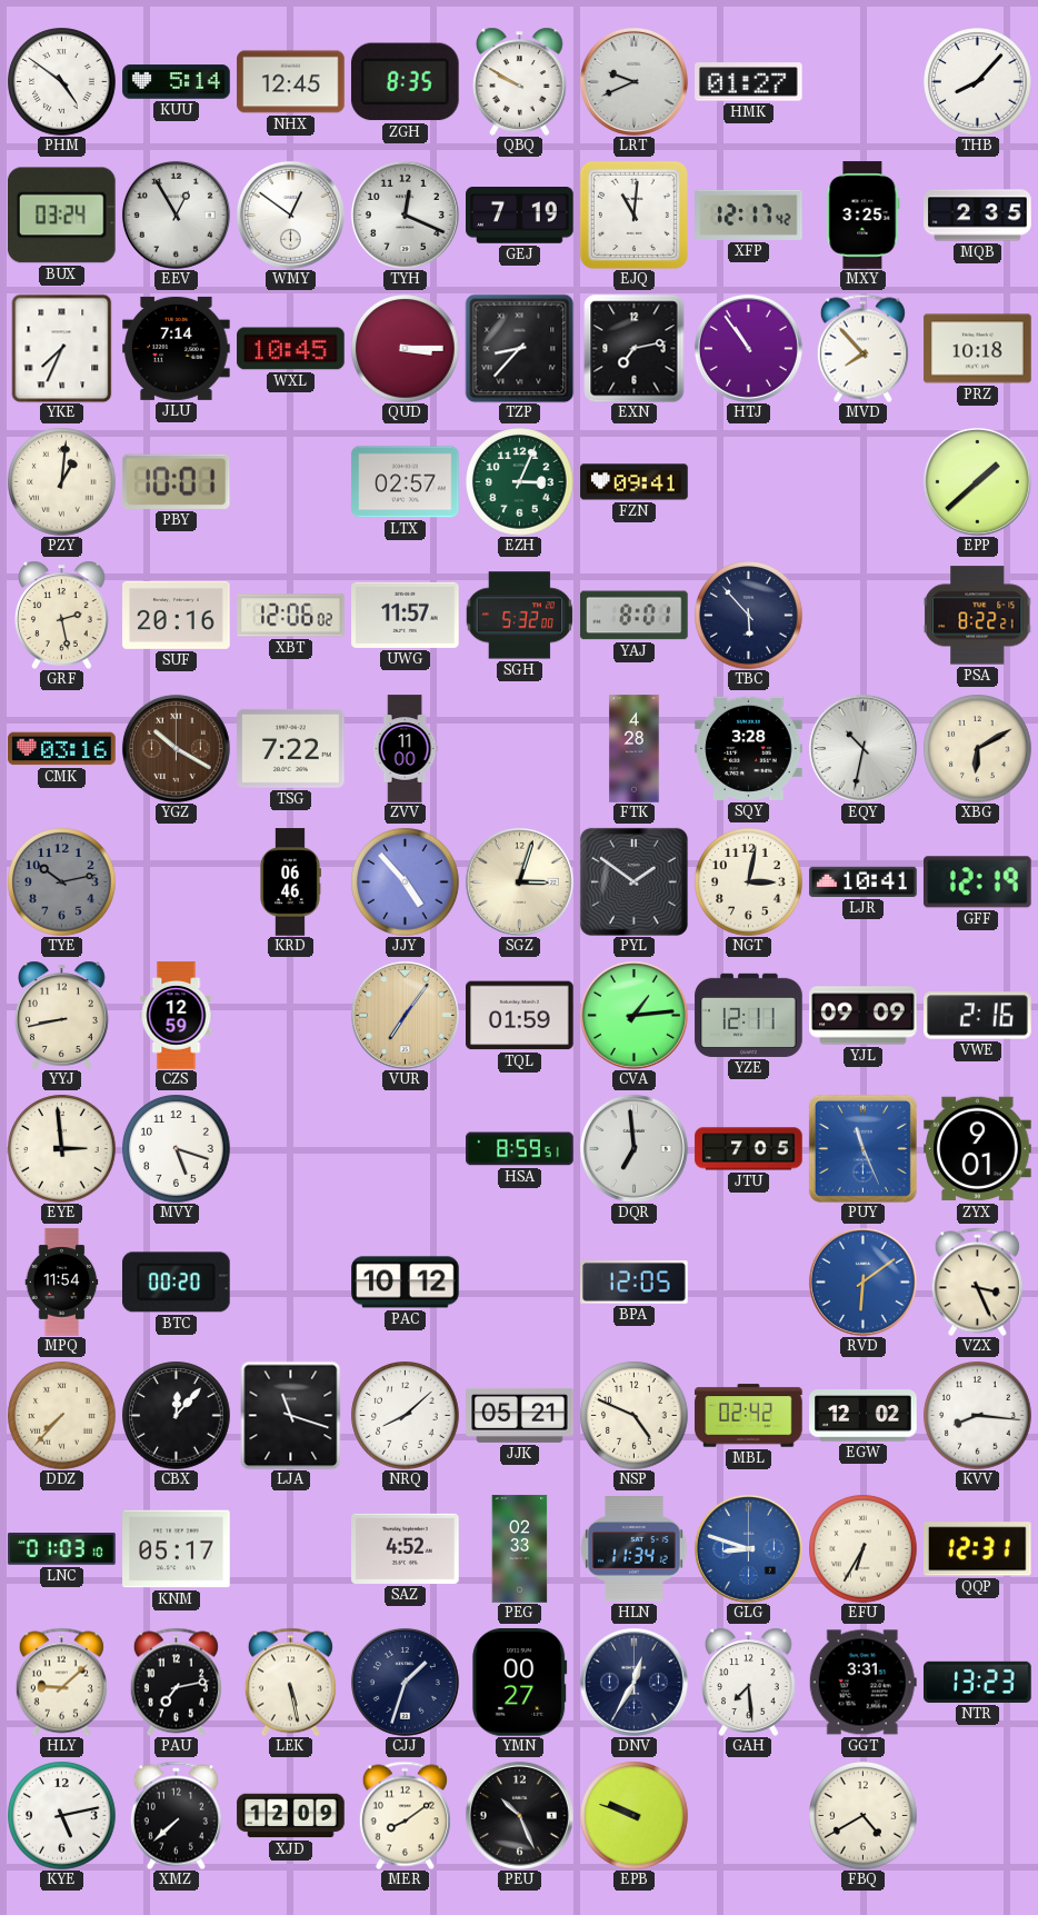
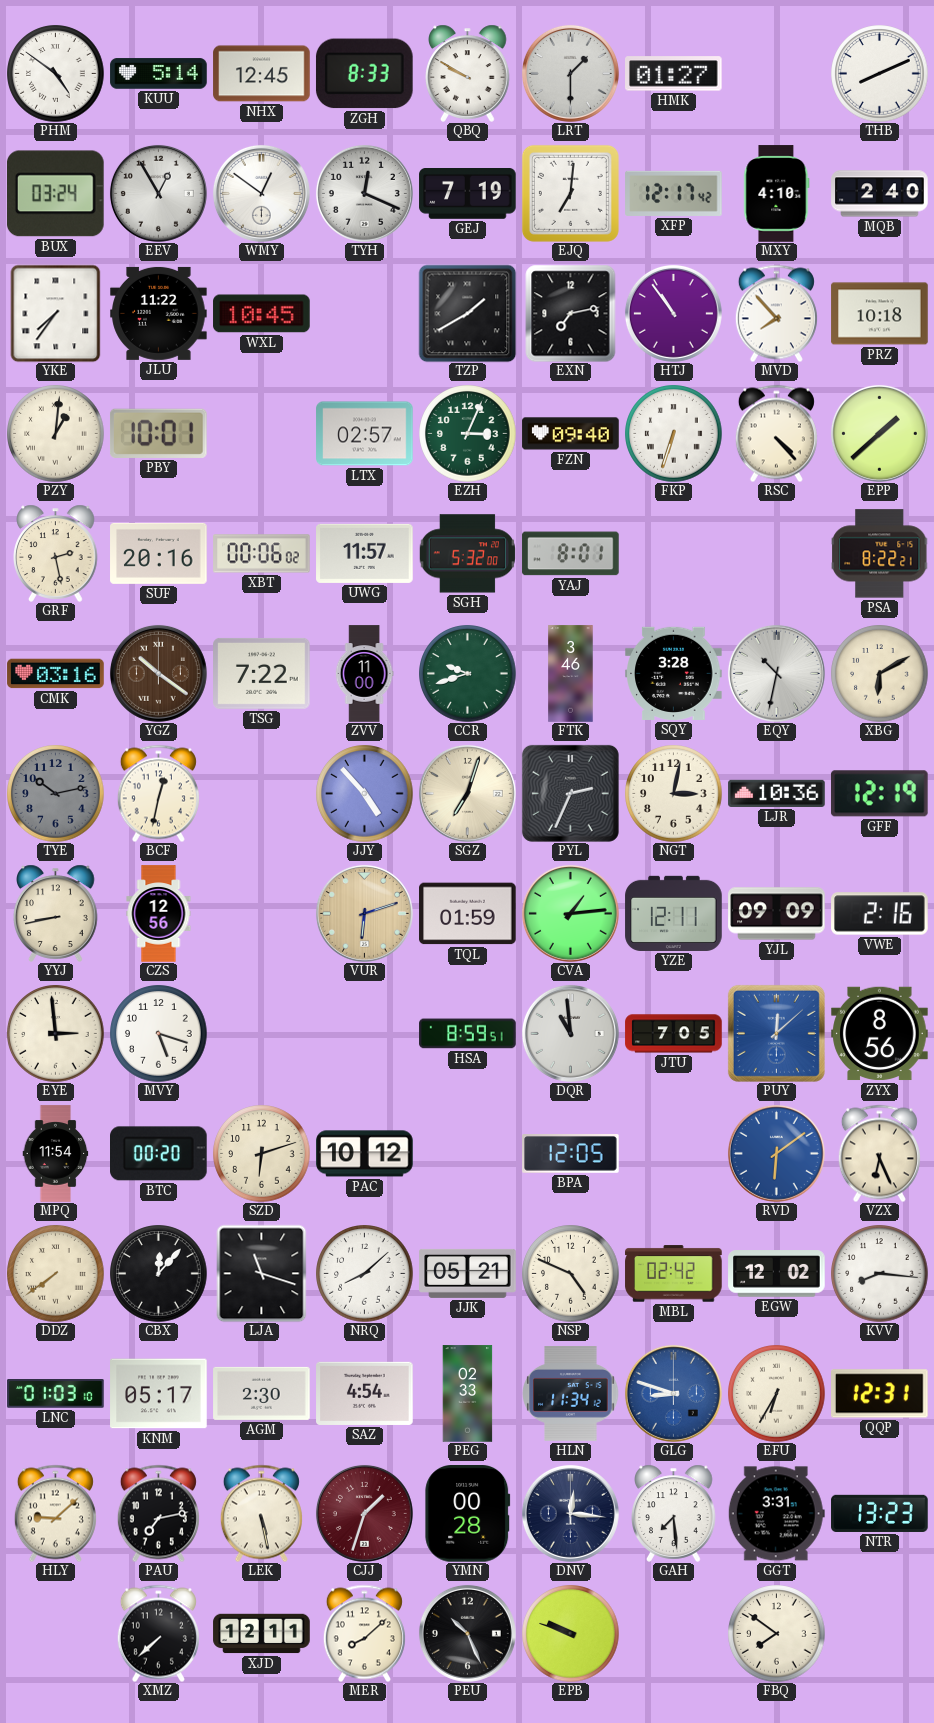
ZGH: 8:35 -> 8:33 (364, 74)
LRT: 9:41 -> 1:30 (570, 73)
THB: 8:07 -> 8:11 (880, 74)
EJQ: 11:01 -> 7:01 (570, 193)
MXY: 3:25 -> 4:10 (777, 194)
MQB: 2:35 -> 2:40 (880, 194)
YKE: 7:34 -> 7:36 (56, 313)
JLU: 7:14 -> 11:22 (159, 313)
QUD: 3:15 -> none (406, 349)
TZP: 8:37 -> 1:40 (467, 313)
FZN: 09:41 -> 09:40 (571, 434)
FKP: none -> 6:33 (674, 434)
RSC: none -> 4:23 (776, 433)
XBT: 12:06 -> 00:06 (262, 554)
TBC: 5:53 -> none (749, 616)
YGZ: 10:20 -> 10:21 (158, 673)
CCR: none -> 9:42 (468, 674)
FTK: 4:28 -> 3:46 (571, 674)
BCF: none -> 12:32 (158, 793)
KRD: 06:46 -> none (291, 882)
SGZ: 3:03 -> 7:03 (467, 793)
PYL: 1:51 -> 2:34 (570, 793)
LJR: 10:41 -> 10:36 (777, 793)
CZS: 12:59 -> 12:56 (159, 914)
VUR: 7:06 -> 6:12 (364, 913)
DQR: 6:59 -> 10:59 (570, 1033)
PUY: 11:26 -> 12:08 (776, 1033)
ZYX: 9:01 -> 8:56 (880, 1034)
SZD: none -> 6:12 (262, 1154)
VZX: 3:26 -> 6:26 (879, 1153)
DDZ: 7:37 -> 7:39 (56, 1274)
AGM: none -> 2:30 (262, 1393)
SAZ: 4:52 -> 4:54 (365, 1393)
CJJ dial: navy -> burgundy (364, 1513)
YMN: 00:27 -> 00:28 (468, 1514)
DNV: 12:35 -> 12:16 (570, 1513)
KYE: 5:13 -> none (62, 1816)
XJD: 12:09 -> 12:11 (262, 1634)
MER: 8:09 -> 8:08 (364, 1633)
FBQ: 4:40 -> 7:51 (777, 1634)
